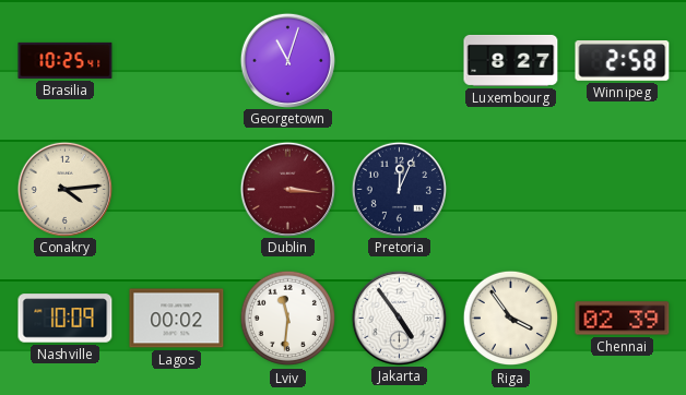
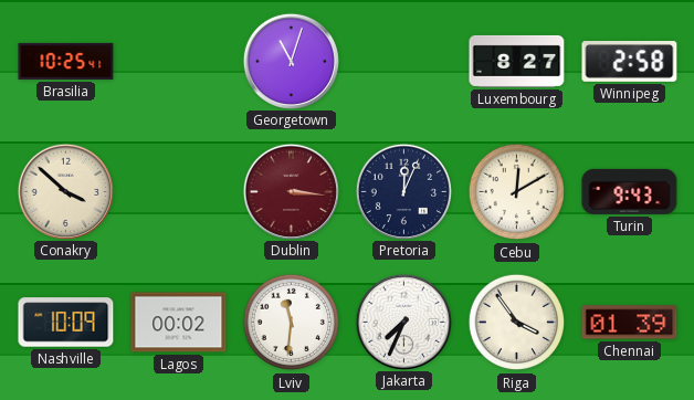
Conakry: 4:14 -> 3:52 (65, 191)
Cebu: none -> 12:10 (517, 192)
Turin: none -> 9:43 (630, 191)
Jakarta: 4:54 -> 7:34 (403, 322)
Chennai: 02:39 -> 01:39 (630, 323)
